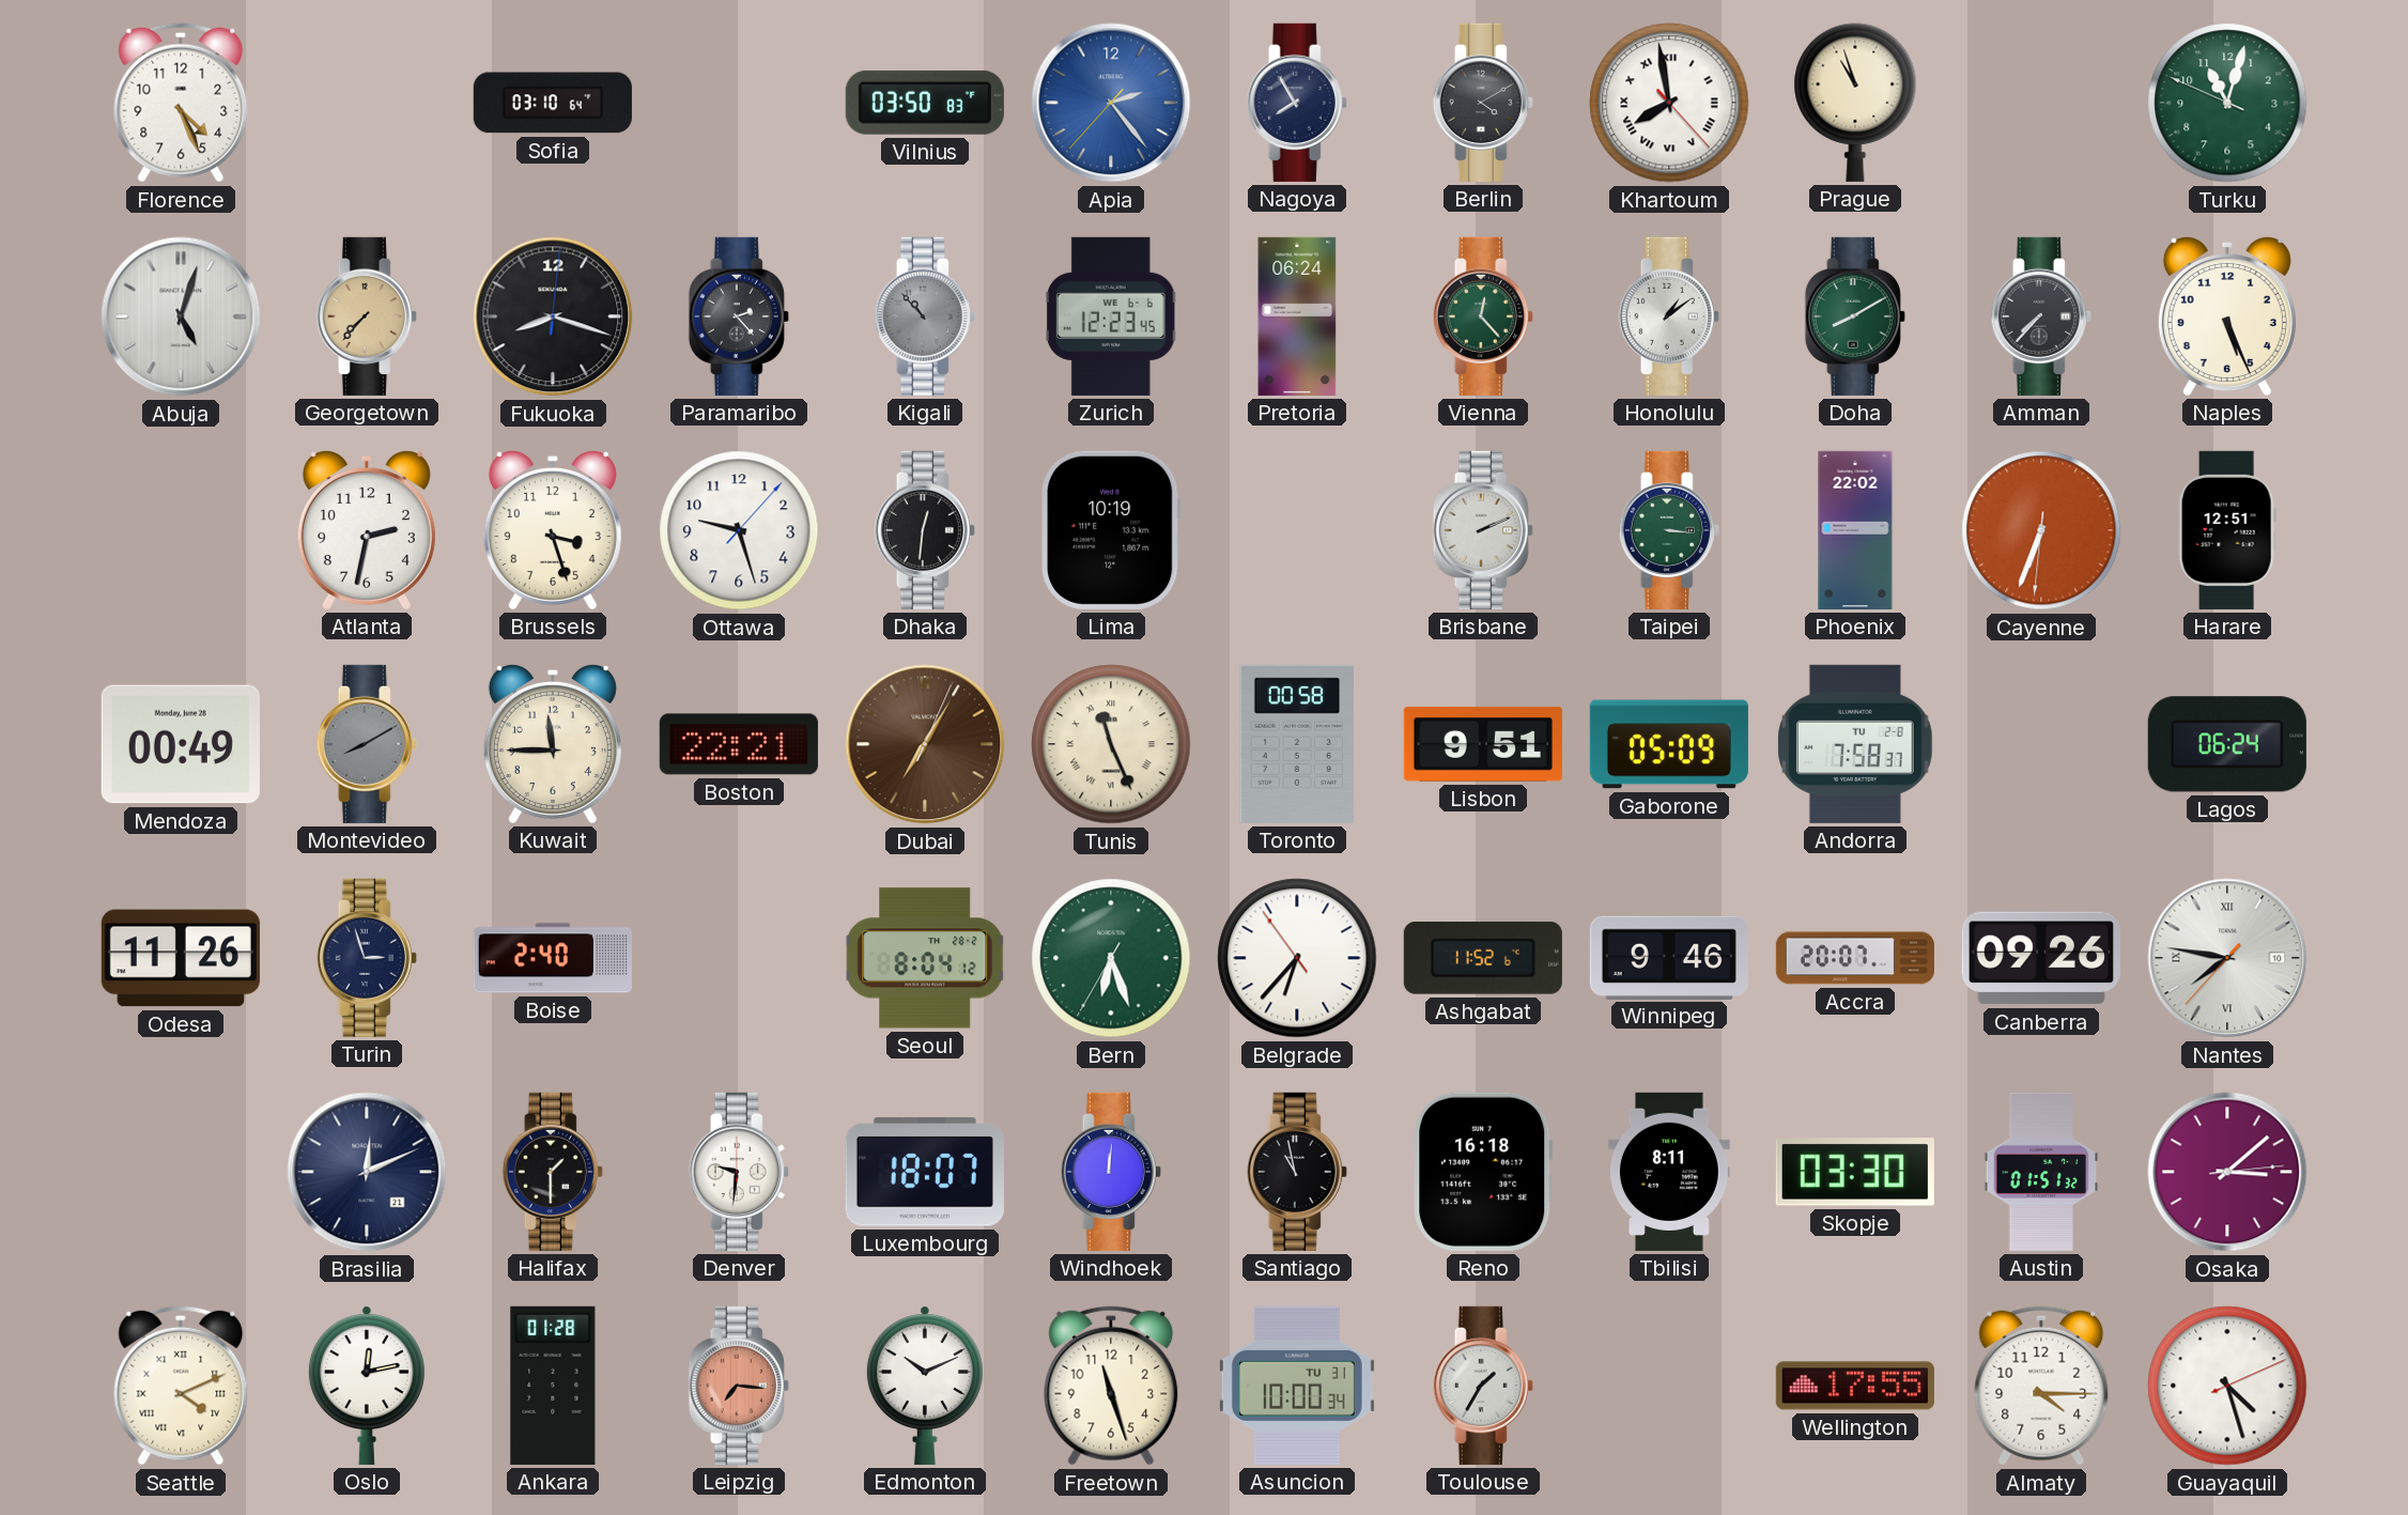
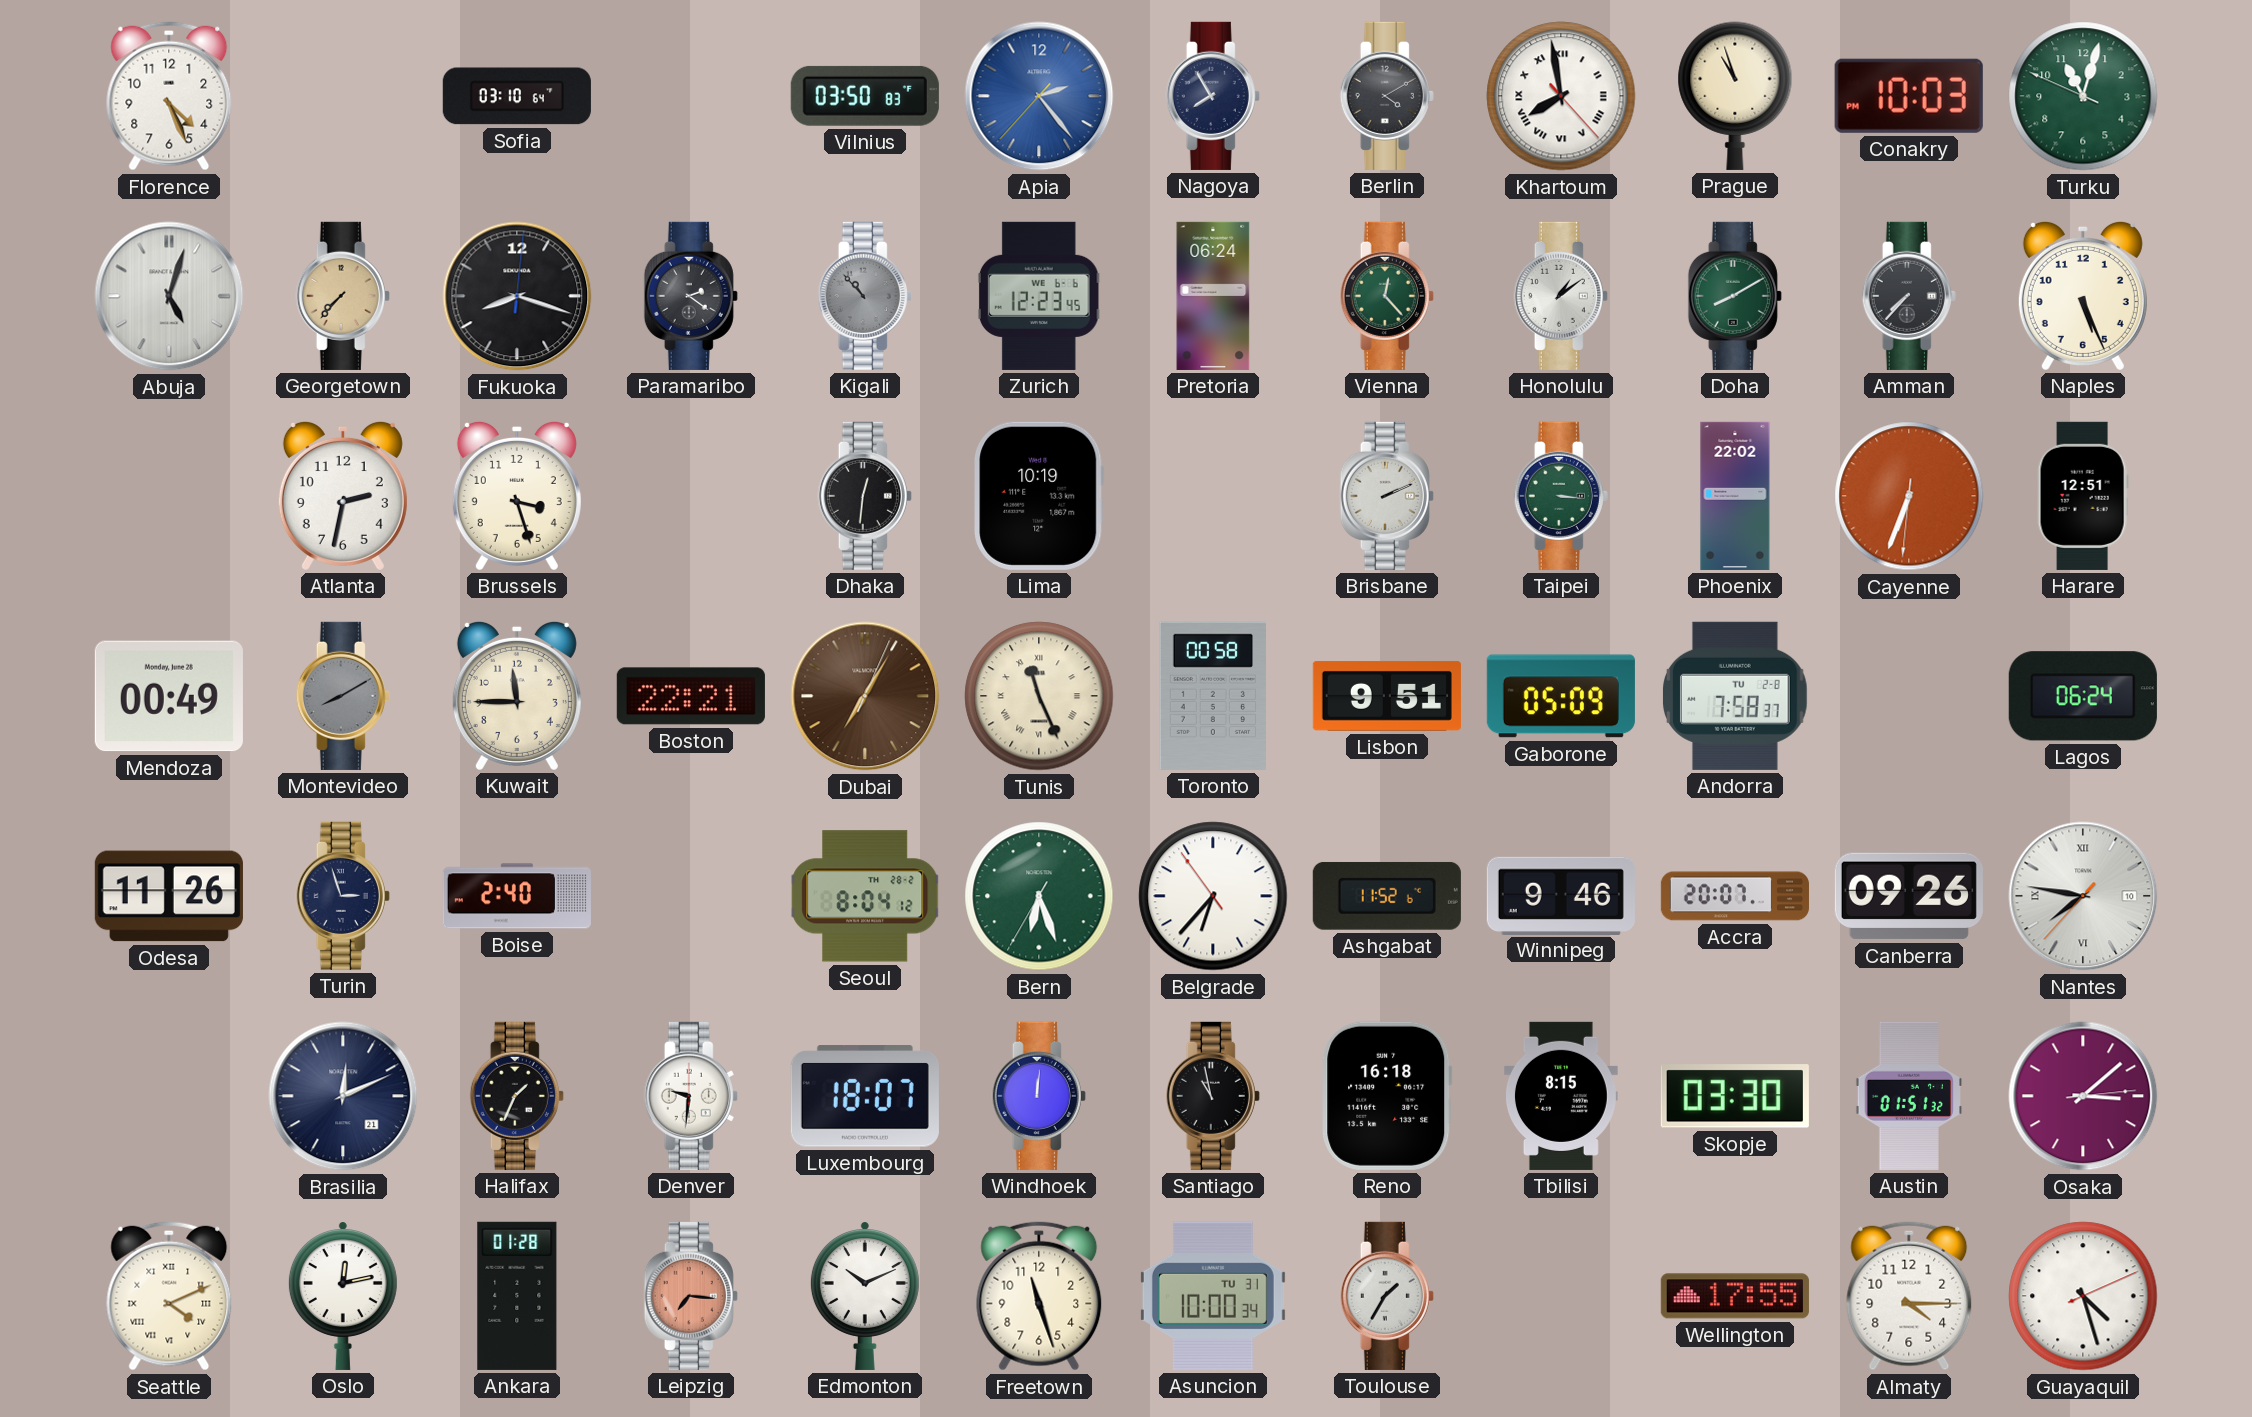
Conakry: none -> 10:03 (1909, 96)
Paramaribo: 2:23 -> 2:21 (691, 296)
Ottawa: 9:27 -> none (739, 530)
Halifax: 1:30 -> 1:34 (517, 1096)
Tbilisi: 8:11 -> 8:15 (1561, 1096)
